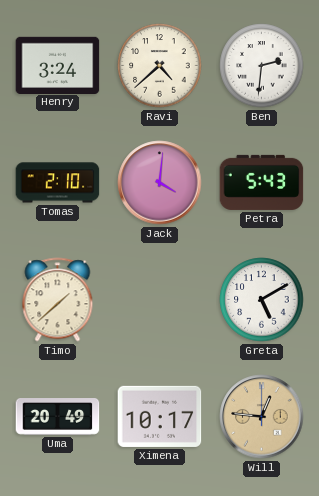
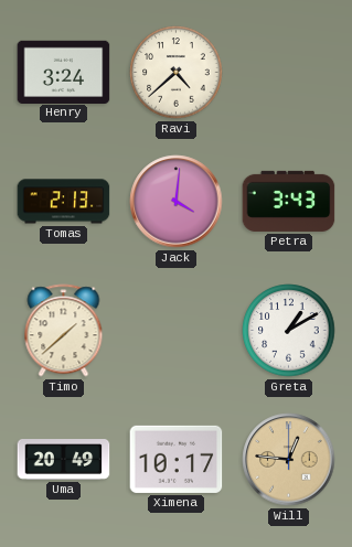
Ben: 2:31 -> none (262, 66)
Tomas: 2:10 -> 2:13 (64, 202)
Petra: 5:43 -> 3:43 (289, 201)
Greta: 5:10 -> 1:10 (289, 331)
